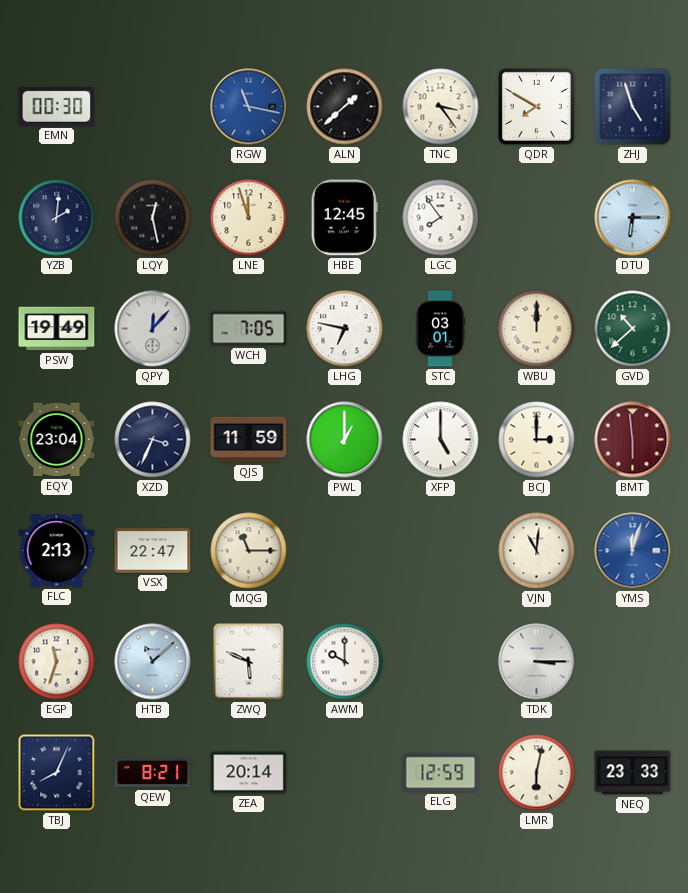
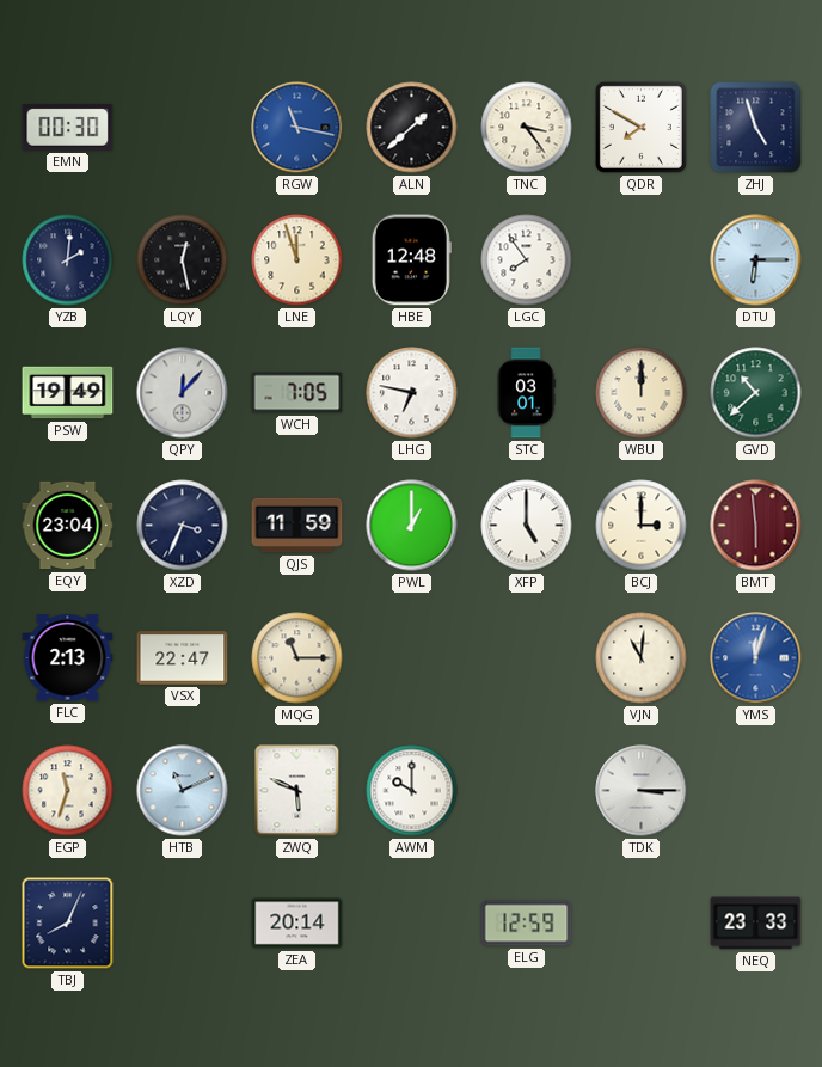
HBE: 12:45 -> 12:48 (411, 260)
HTB: 11:08 -> 11:11 (183, 791)
QEW: 8:21 -> none (153, 773)
LMR: 6:02 -> none (537, 773)
